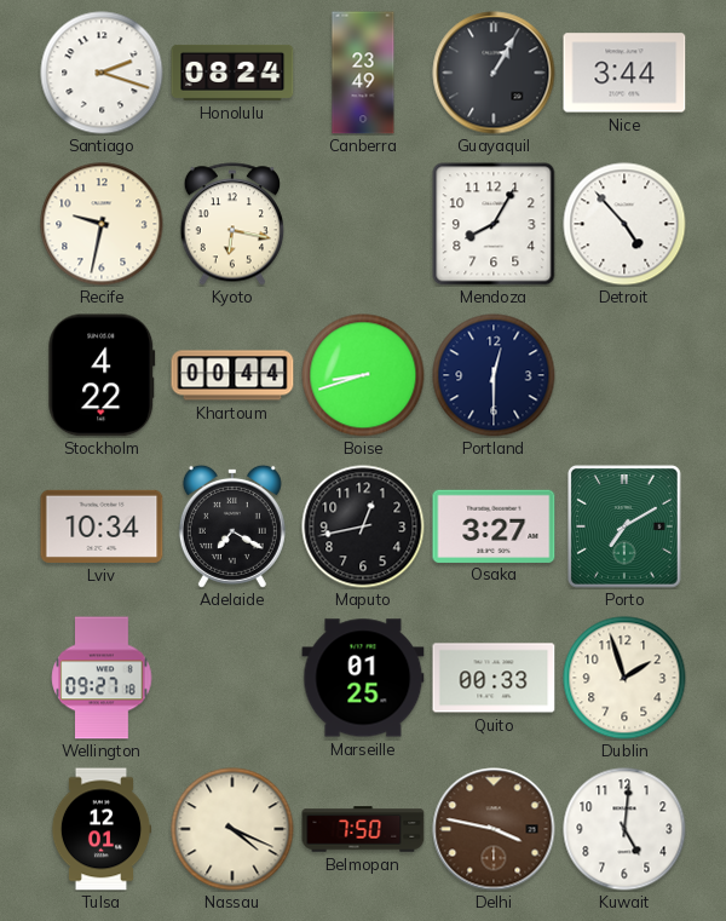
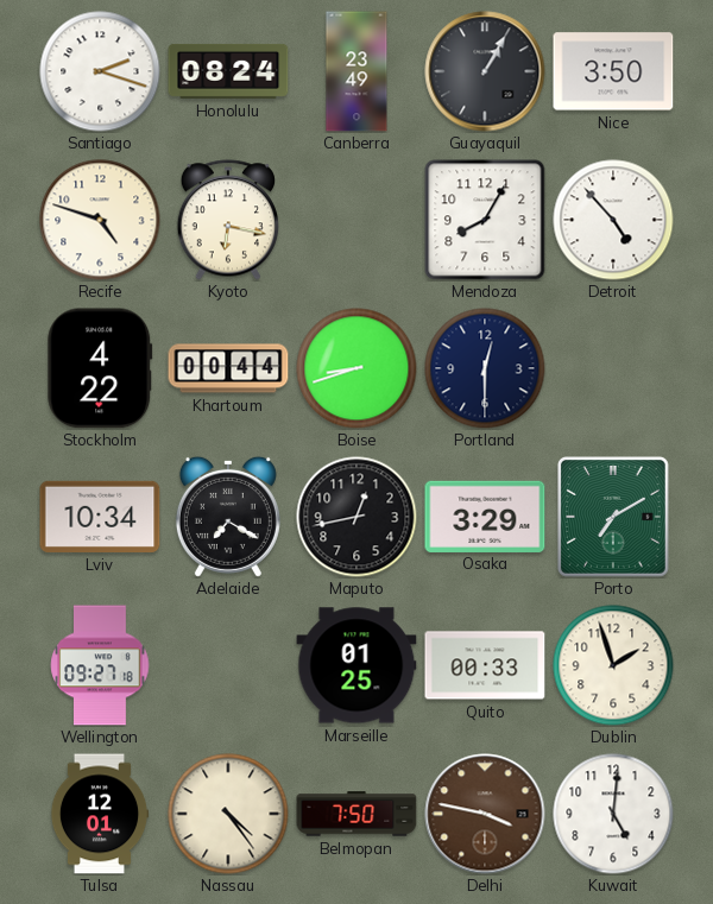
Nice: 3:44 -> 3:50 (613, 71)
Recife: 9:32 -> 4:48 (100, 220)
Osaka: 3:27 -> 3:29 (485, 516)
Nassau: 4:19 -> 4:24 (228, 814)
